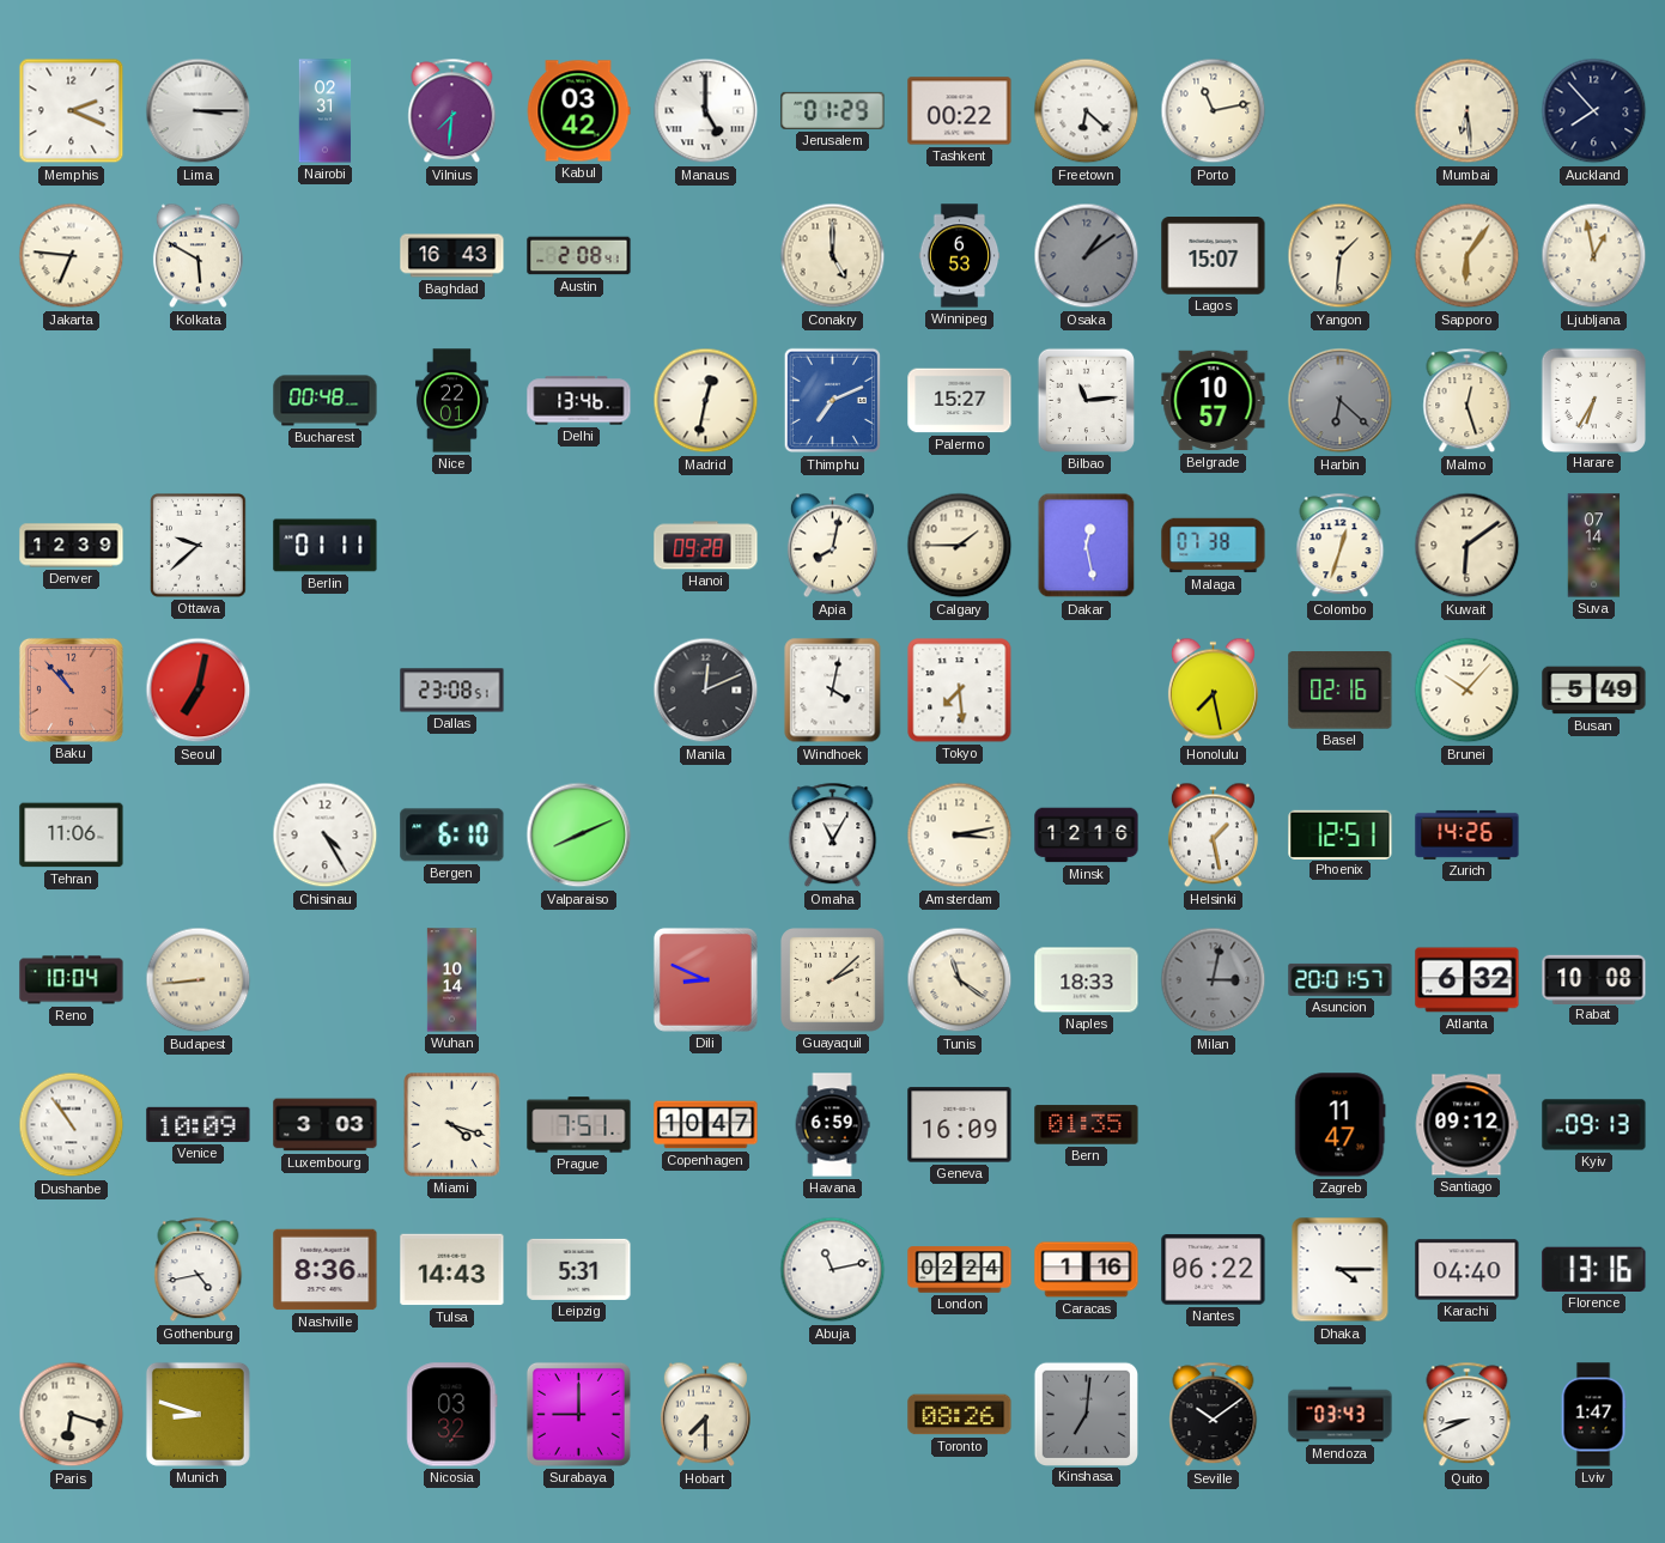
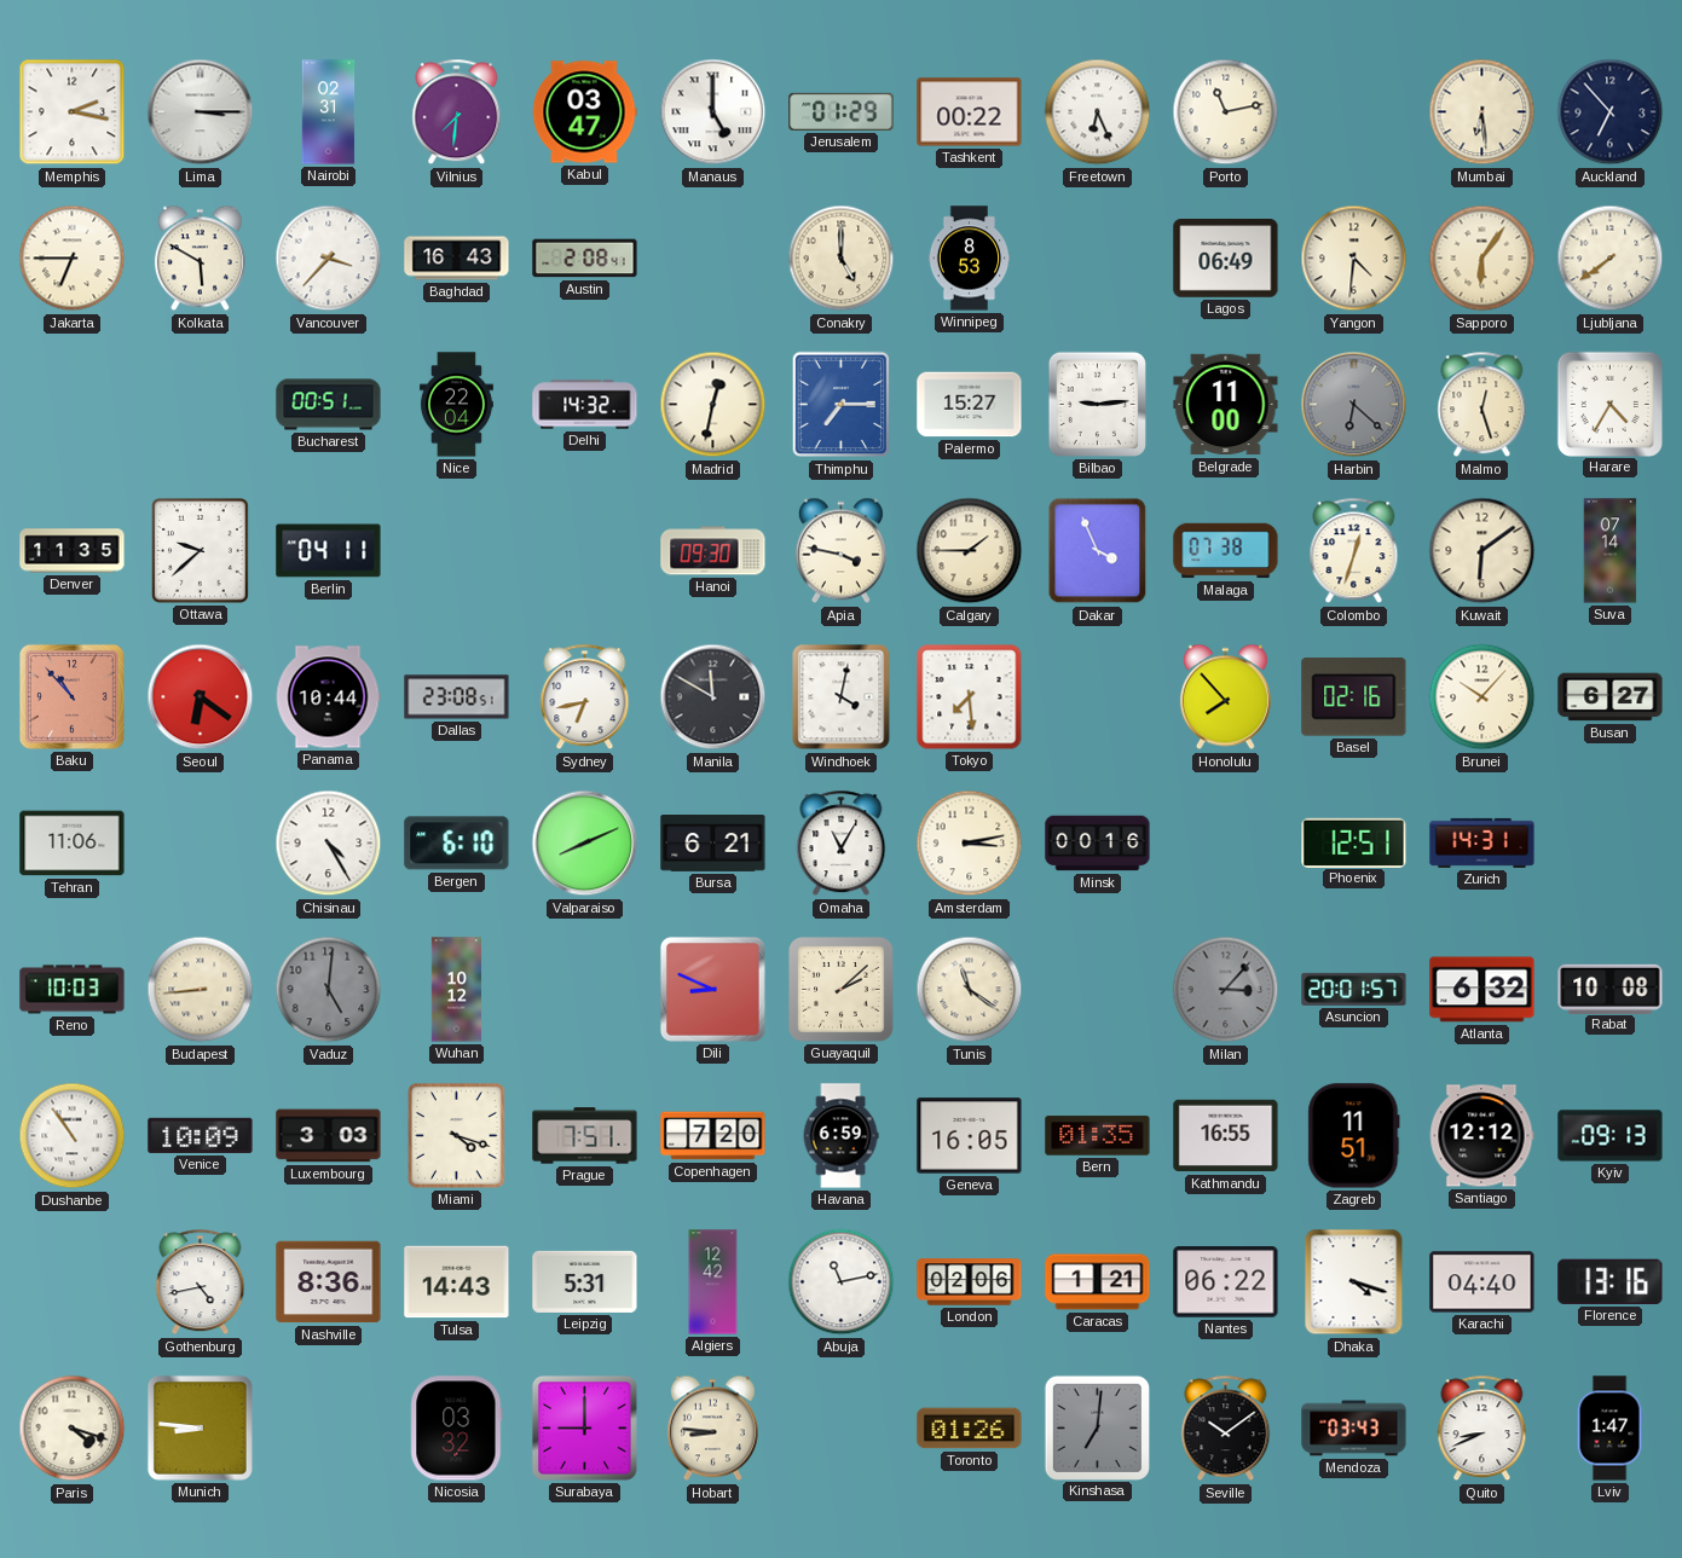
Memphis: 2:19 -> 2:17 (73, 112)
Kabul: 03:42 -> 03:47 (584, 112)
Freetown: 6:22 -> 6:26 (1098, 112)
Auckland: 7:53 -> 6:53 (1611, 112)
Jakarta: 6:46 -> 6:45 (73, 259)
Vancouver: none -> 3:37 (329, 259)
Winnipeg: 6:53 -> 8:53 (970, 259)
Osaka: 1:09 -> none (1087, 256)
Lagos: 15:07 -> 06:49 (1226, 259)
Yangon: 1:31 -> 4:31 (1354, 259)
Ljubljana: 12:58 -> 7:39 (1611, 259)
Bucharest: 00:48 -> 00:51 (329, 405)
Nice: 22:01 -> 22:04 (456, 405)
Delhi: 13:46 -> 14:32 (585, 405)
Thimphu: 7:11 -> 7:15 (842, 405)
Bilbao: 11:14 -> 9:14 (1097, 404)
Belgrade: 10:57 -> 11:00 (1226, 405)
Harare: 6:35 -> 4:35 (1609, 404)
Denver: 12:39 -> 11:35 (73, 551)
Berlin: 01:11 -> 04:11 (329, 551)
Hanoi: 09:28 -> 09:30 (713, 551)
Apia: 8:02 -> 3:47 (840, 551)
Dakar: 12:28 -> 3:56 (1098, 551)
Seoul: 7:02 -> 6:21 (201, 697)
Panama: none -> 10:44 (328, 697)
Sydney: none -> 6:43 (585, 697)
Manila: 12:11 -> 11:50 (713, 697)
Honolulu: 7:28 -> 7:53 (1225, 697)
Busan: 5:49 -> 6:27 (1611, 697)
Bursa: none -> 6:21 (713, 844)
Minsk: 12:16 -> 00:16 (1098, 844)
Helsinki: 1:28 -> none (1213, 836)
Zurich: 14:26 -> 14:31 (1482, 842)
Reno: 10:04 -> 10:03 (73, 990)
Vaduz: none -> 5:01 (329, 990)
Wuhan: 10:14 -> 10:12 (456, 990)
Naples: 18:33 -> none (1087, 980)
Milan: 3:02 -> 3:07 (1226, 990)
Copenhagen: 10:47 -> 7:20 (713, 1136)
Geneva: 16:09 -> 16:05 (970, 1136)
Kathmandu: none -> 16:55 (1226, 1136)
Zagreb: 11:47 -> 11:51 (1354, 1136)
Santiago: 09:12 -> 12:12 (1481, 1136)
Algiers: none -> 12:42 (713, 1282)
London: 02:24 -> 02:06 (970, 1282)
Caracas: 1:16 -> 1:21 (1098, 1282)
Dhaka: 4:15 -> 4:18 (1354, 1282)
Paris: 6:18 -> 4:18 (73, 1429)
Munich: 8:48 -> 8:46 (200, 1427)
Hobart: 7:30 -> 8:46 (712, 1429)
Toronto: 08:26 -> 01:26 (970, 1429)
